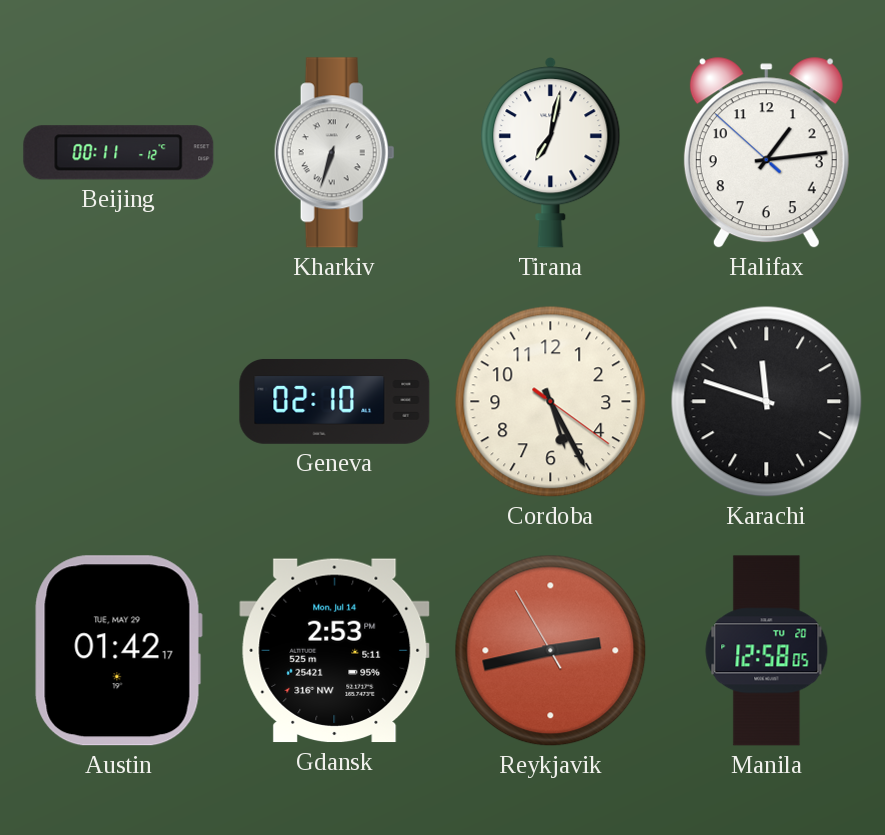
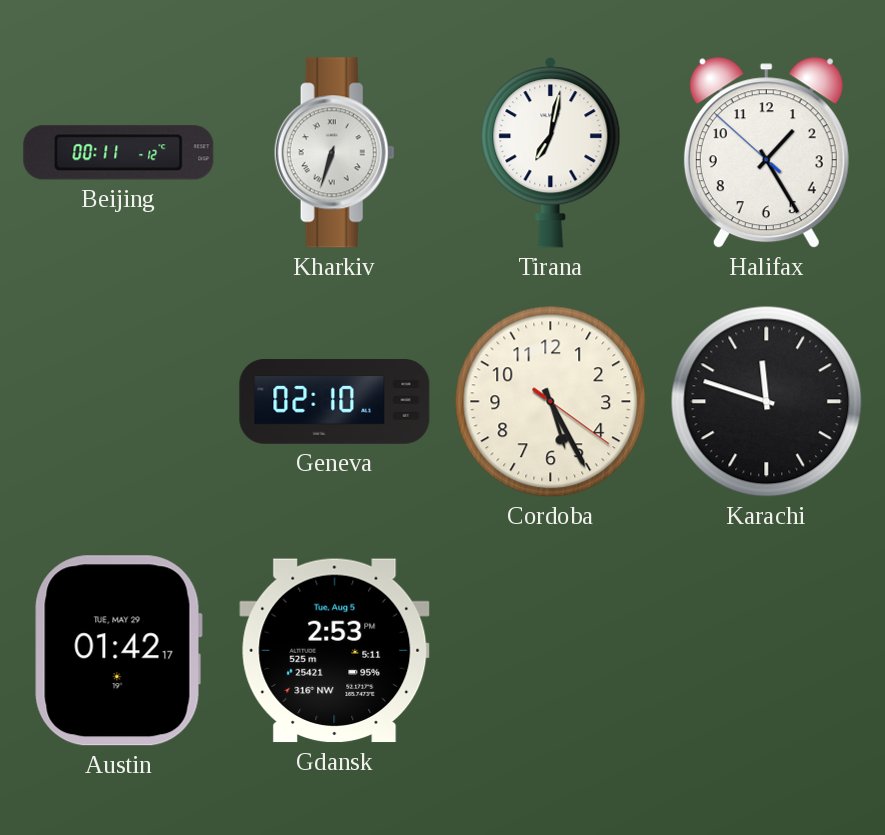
Halifax: 1:13 -> 1:24 (766, 153)
Gdansk date: Mon, Jul 14 -> Tue, Aug 5 (335, 651)
Reykjavik: 2:42 -> none (551, 651)
Manila: 12:58 -> none (767, 651)
